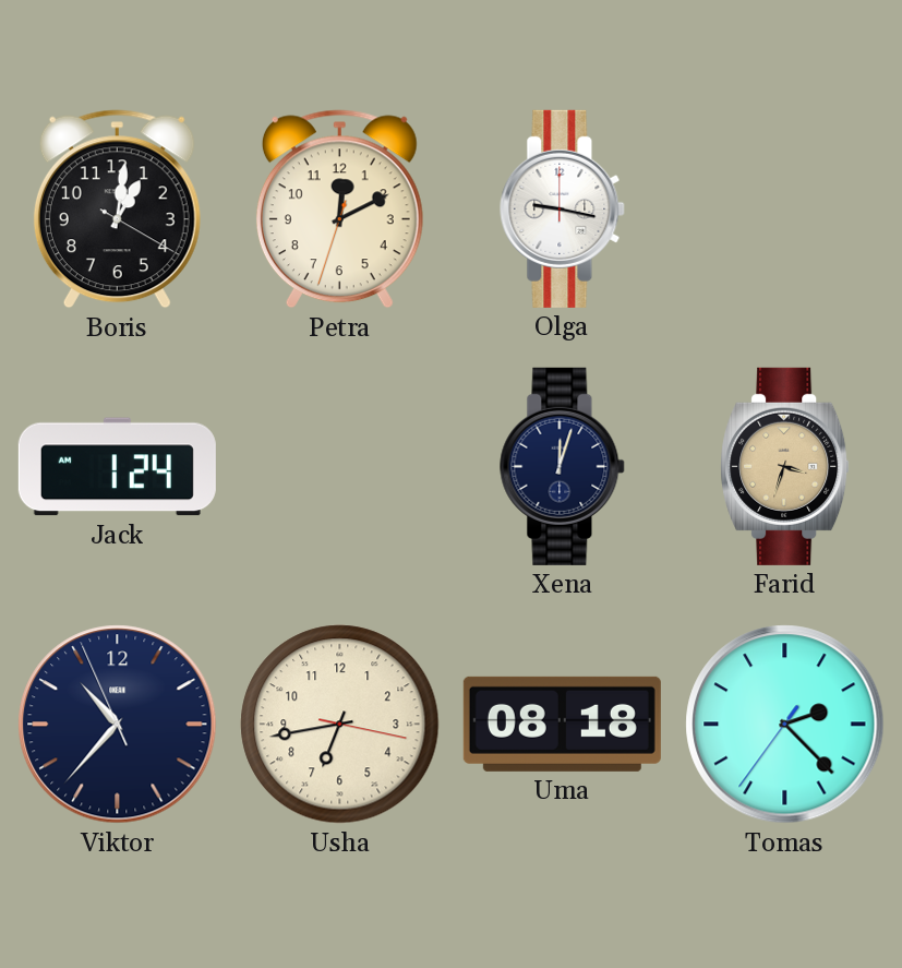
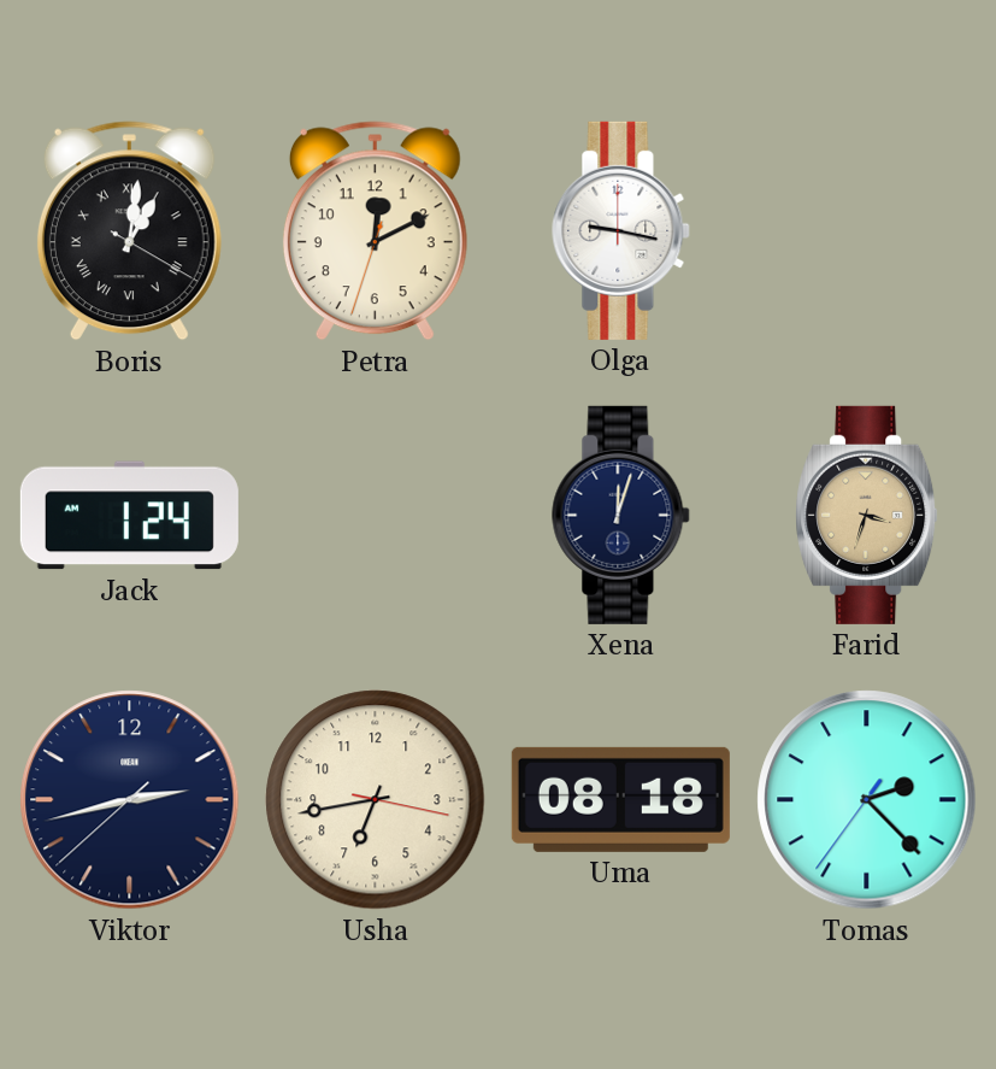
Boris numerals: Arabic -> Roman (129, 231)
Viktor: 10:36 -> 2:42 (130, 800)
